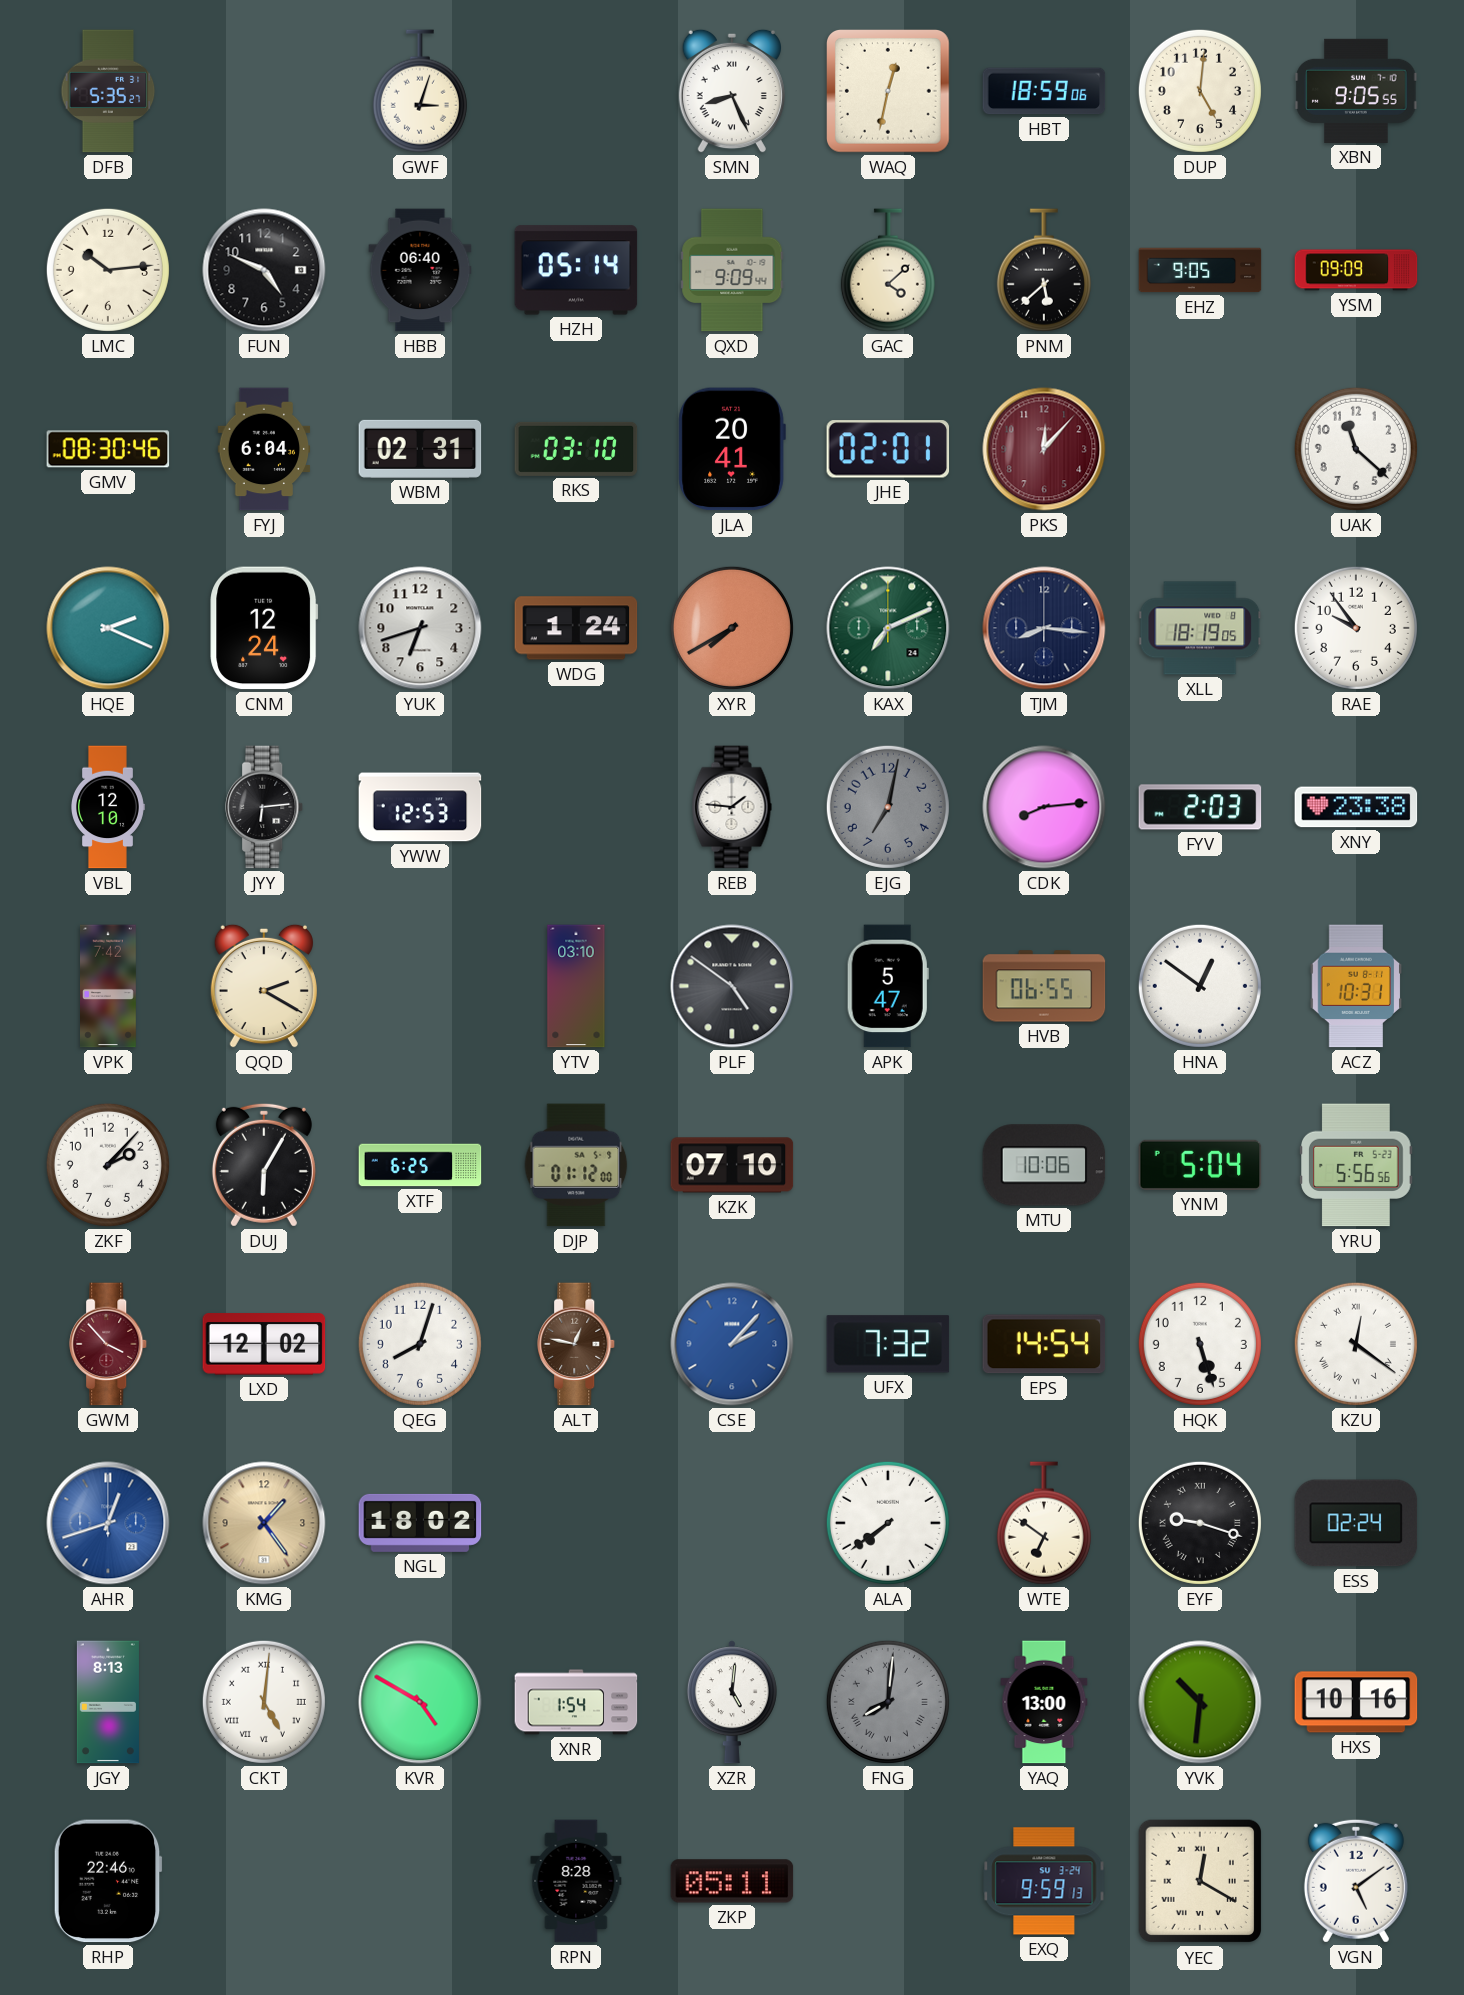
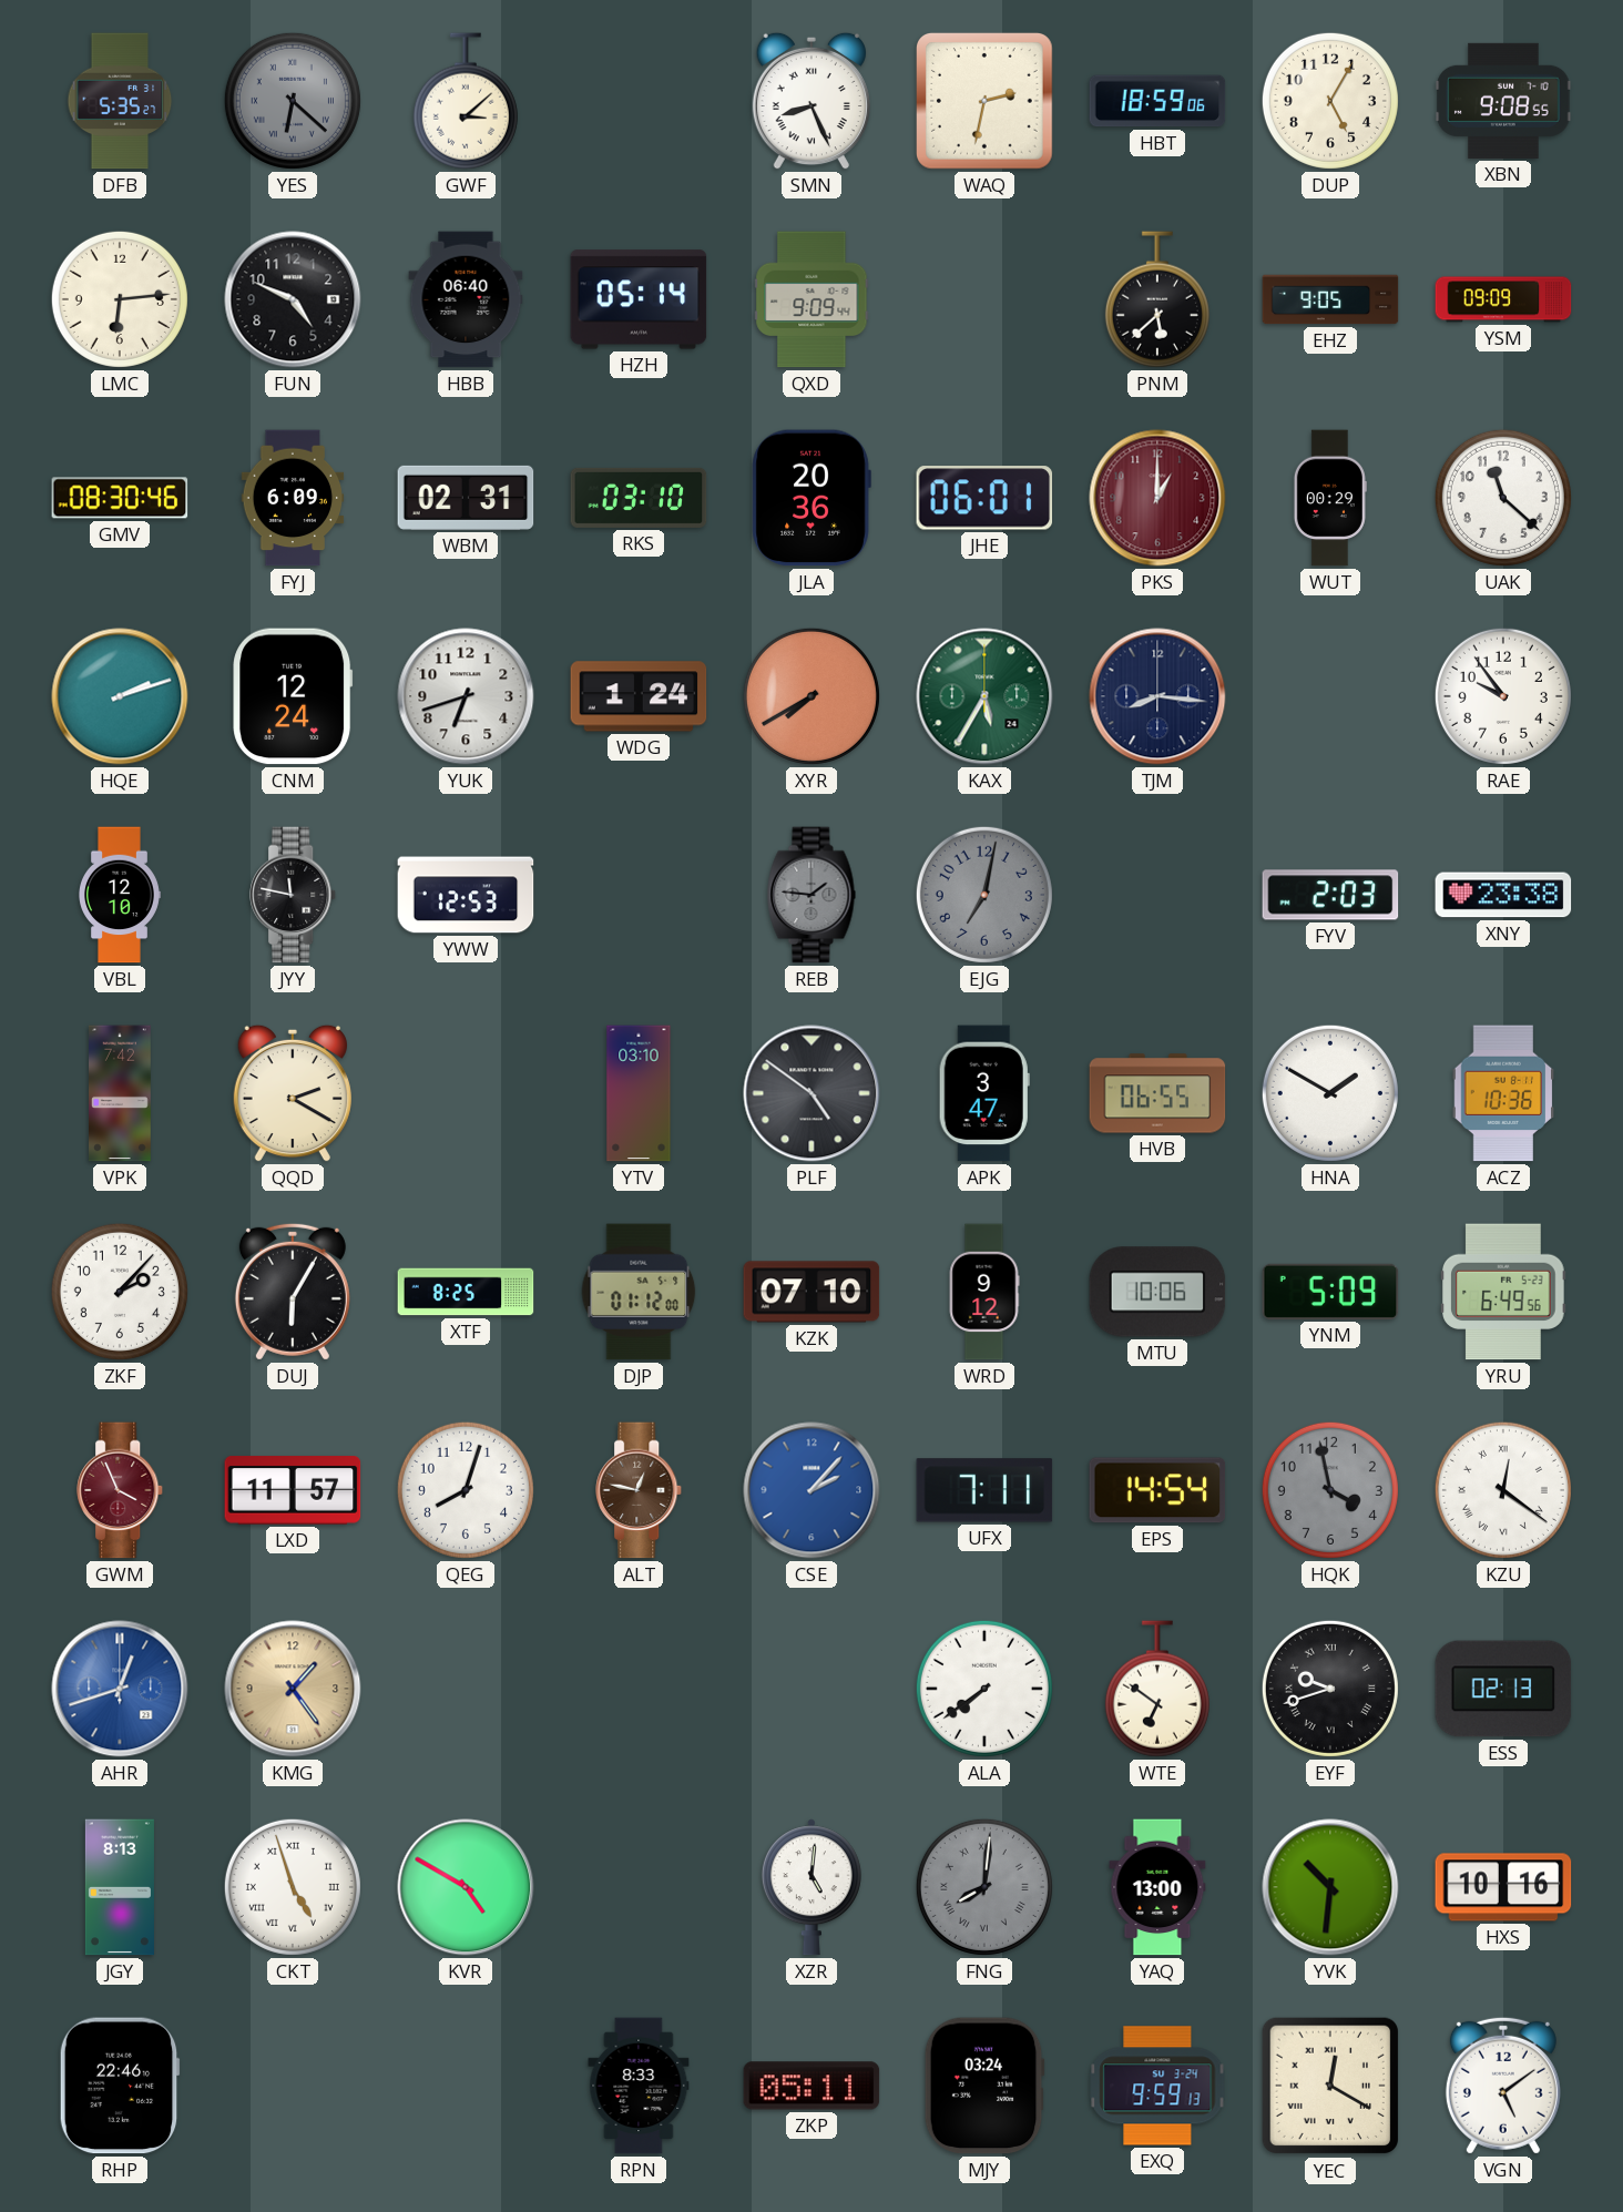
YES: none -> 6:22 (293, 101)
GWF: 3:03 -> 3:08 (466, 101)
WAQ: 12:32 -> 2:32 (986, 102)
DUP: 5:01 -> 5:05 (1330, 101)
XBN: 9:05 -> 9:08 (1503, 101)
LMC: 10:14 -> 6:14 (120, 299)
GAC: 4:08 -> none (888, 270)
FYJ: 6:04 -> 6:09 (293, 498)
JLA: 20:41 -> 20:36 (811, 498)
JHE: 02:01 -> 06:01 (984, 498)
PKS: 12:07 -> 1:00 (1157, 498)
WUT: none -> 00:29 (1330, 498)
HQE: 2:19 -> 2:12 (120, 696)
KAX: 7:11 -> 5:35 (984, 696)
XLL: 18:19 -> none (1200, 628)
JYY: 6:14 -> 11:47 (294, 895)
REB dial: white -> grey (811, 895)
CDK: 8:14 -> none (1044, 807)
APK: 5:47 -> 3:47 (984, 1093)
HNA: 12:51 -> 1:50 (1330, 1093)
ACZ: 10:31 -> 10:36 (1502, 1093)
XTF: 6:25 -> 8:25 (466, 1292)
WRD: none -> 9:12 (984, 1292)
YNM: 5:04 -> 5:09 (1330, 1292)
YRU: 5:56 -> 6:49 (1504, 1292)
GWM: 3:53 -> 3:56 (121, 1490)
LXD: 12:02 -> 11:57 (293, 1490)
UFX: 7:32 -> 7:11 (984, 1490)
HQK: 5:27 -> 3:58 (1330, 1490)
HQK dial: white -> grey (1330, 1490)
NGL: 18:02 -> none (420, 1523)
EYF: 9:18 -> 9:42 (1330, 1689)
ESS: 02:24 -> 02:13 (1503, 1689)
CKT: 5:01 -> 4:57 (293, 1887)
XNR: 1:54 -> none (576, 1702)
RPN: 8:28 -> 8:33 (639, 2086)
MJY: none -> 03:24 (984, 2086)
